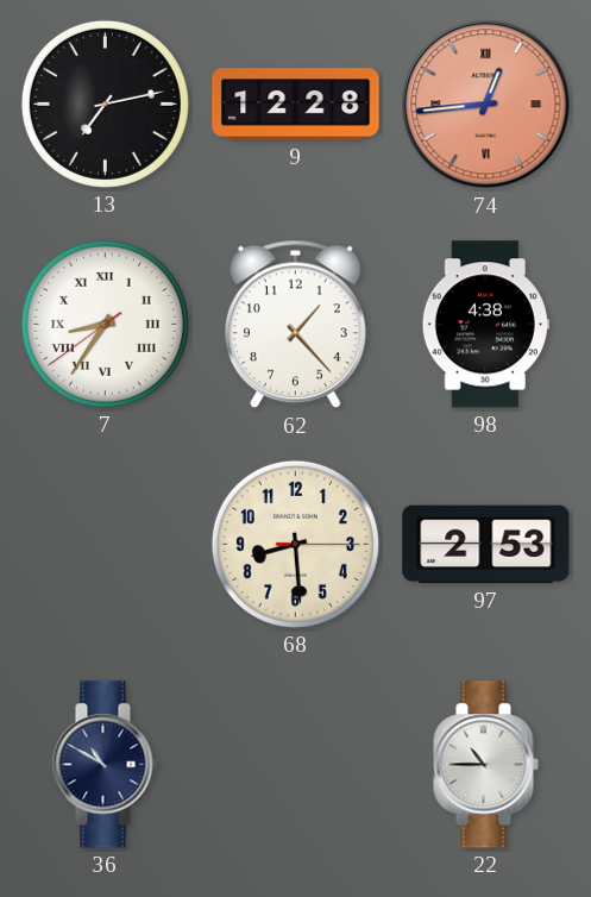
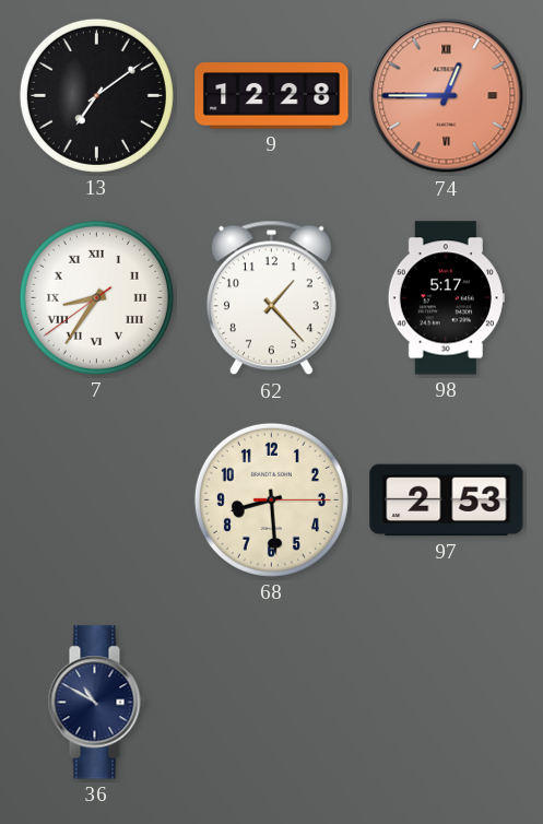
13: 7:13 -> 7:09 (96, 95)
74: 12:44 -> 12:45 (447, 96)
98: 4:38 -> 5:17 (446, 298)
22: 10:45 -> none (485, 765)
